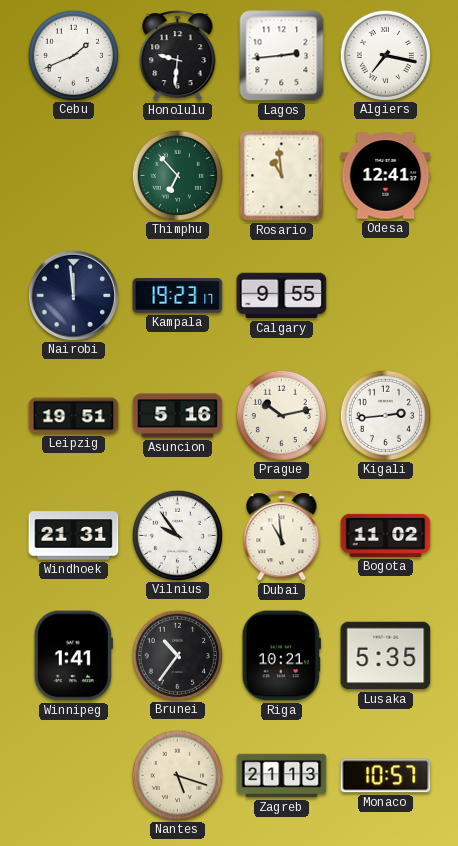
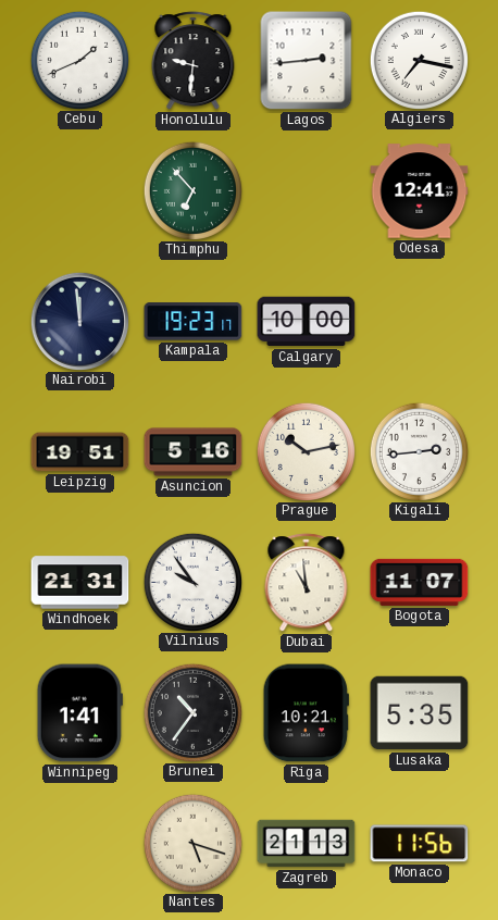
Rosario: 10:59 -> none (282, 176)
Calgary: 9:55 -> 10:00 (307, 322)
Bogota: 11:02 -> 11:07 (420, 582)
Monaco: 10:57 -> 11:56 (420, 844)
